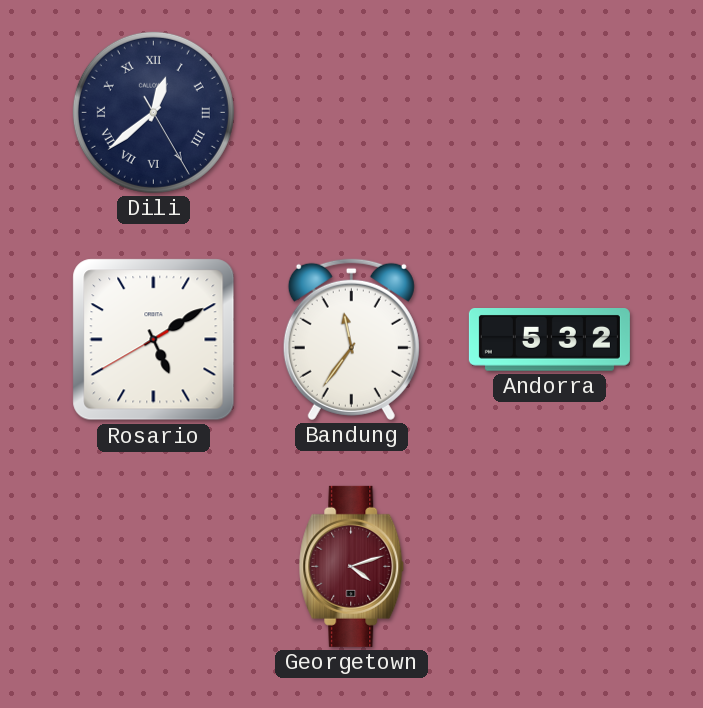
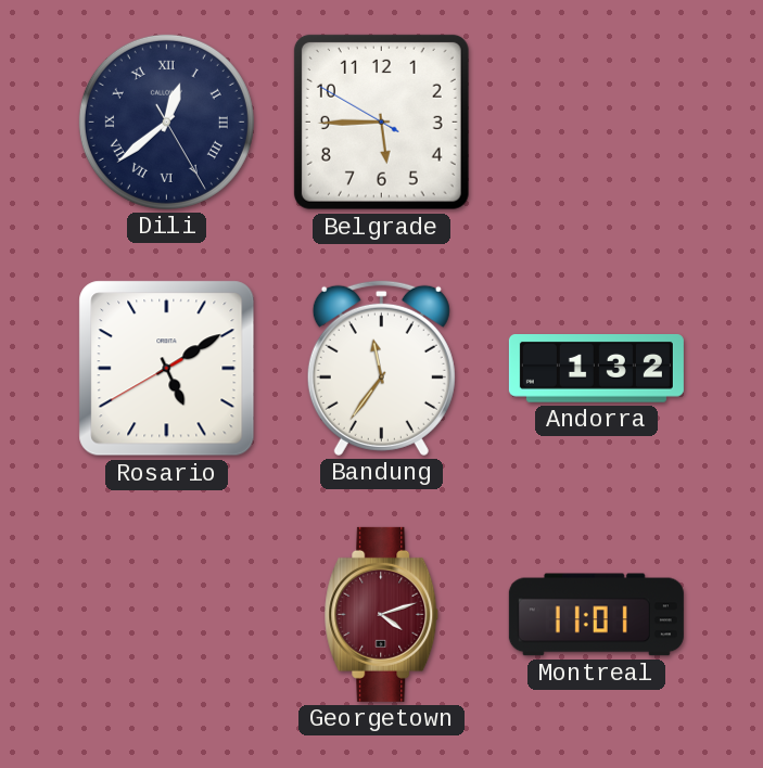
Belgrade: none -> 5:44 (381, 121)
Andorra: 5:32 -> 1:32 (596, 369)
Montreal: none -> 11:01 (596, 615)
